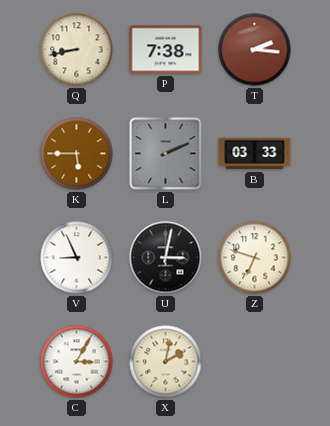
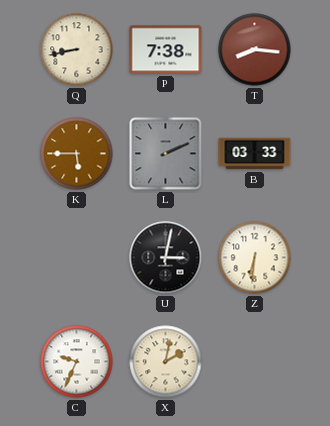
T: 2:16 -> 8:16 (255, 50)
V: 8:56 -> none (77, 258)
Z: 6:48 -> 6:31 (255, 258)
C: 3:05 -> 9:34 (77, 362)
